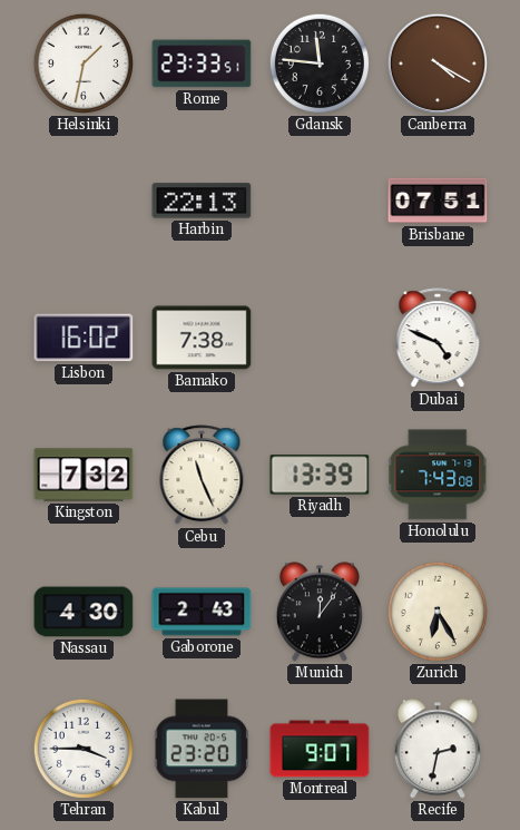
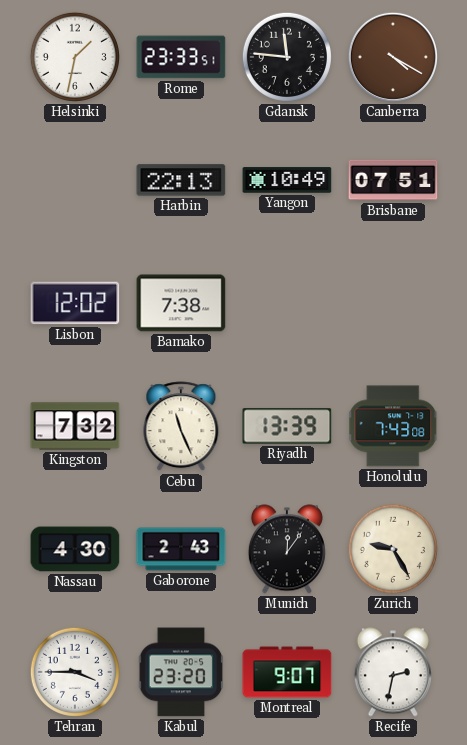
Yangon: none -> 10:49 (287, 180)
Lisbon: 16:02 -> 12:02 (75, 303)
Dubai: 4:49 -> none (438, 339)
Zurich: 6:25 -> 9:25 (393, 549)
